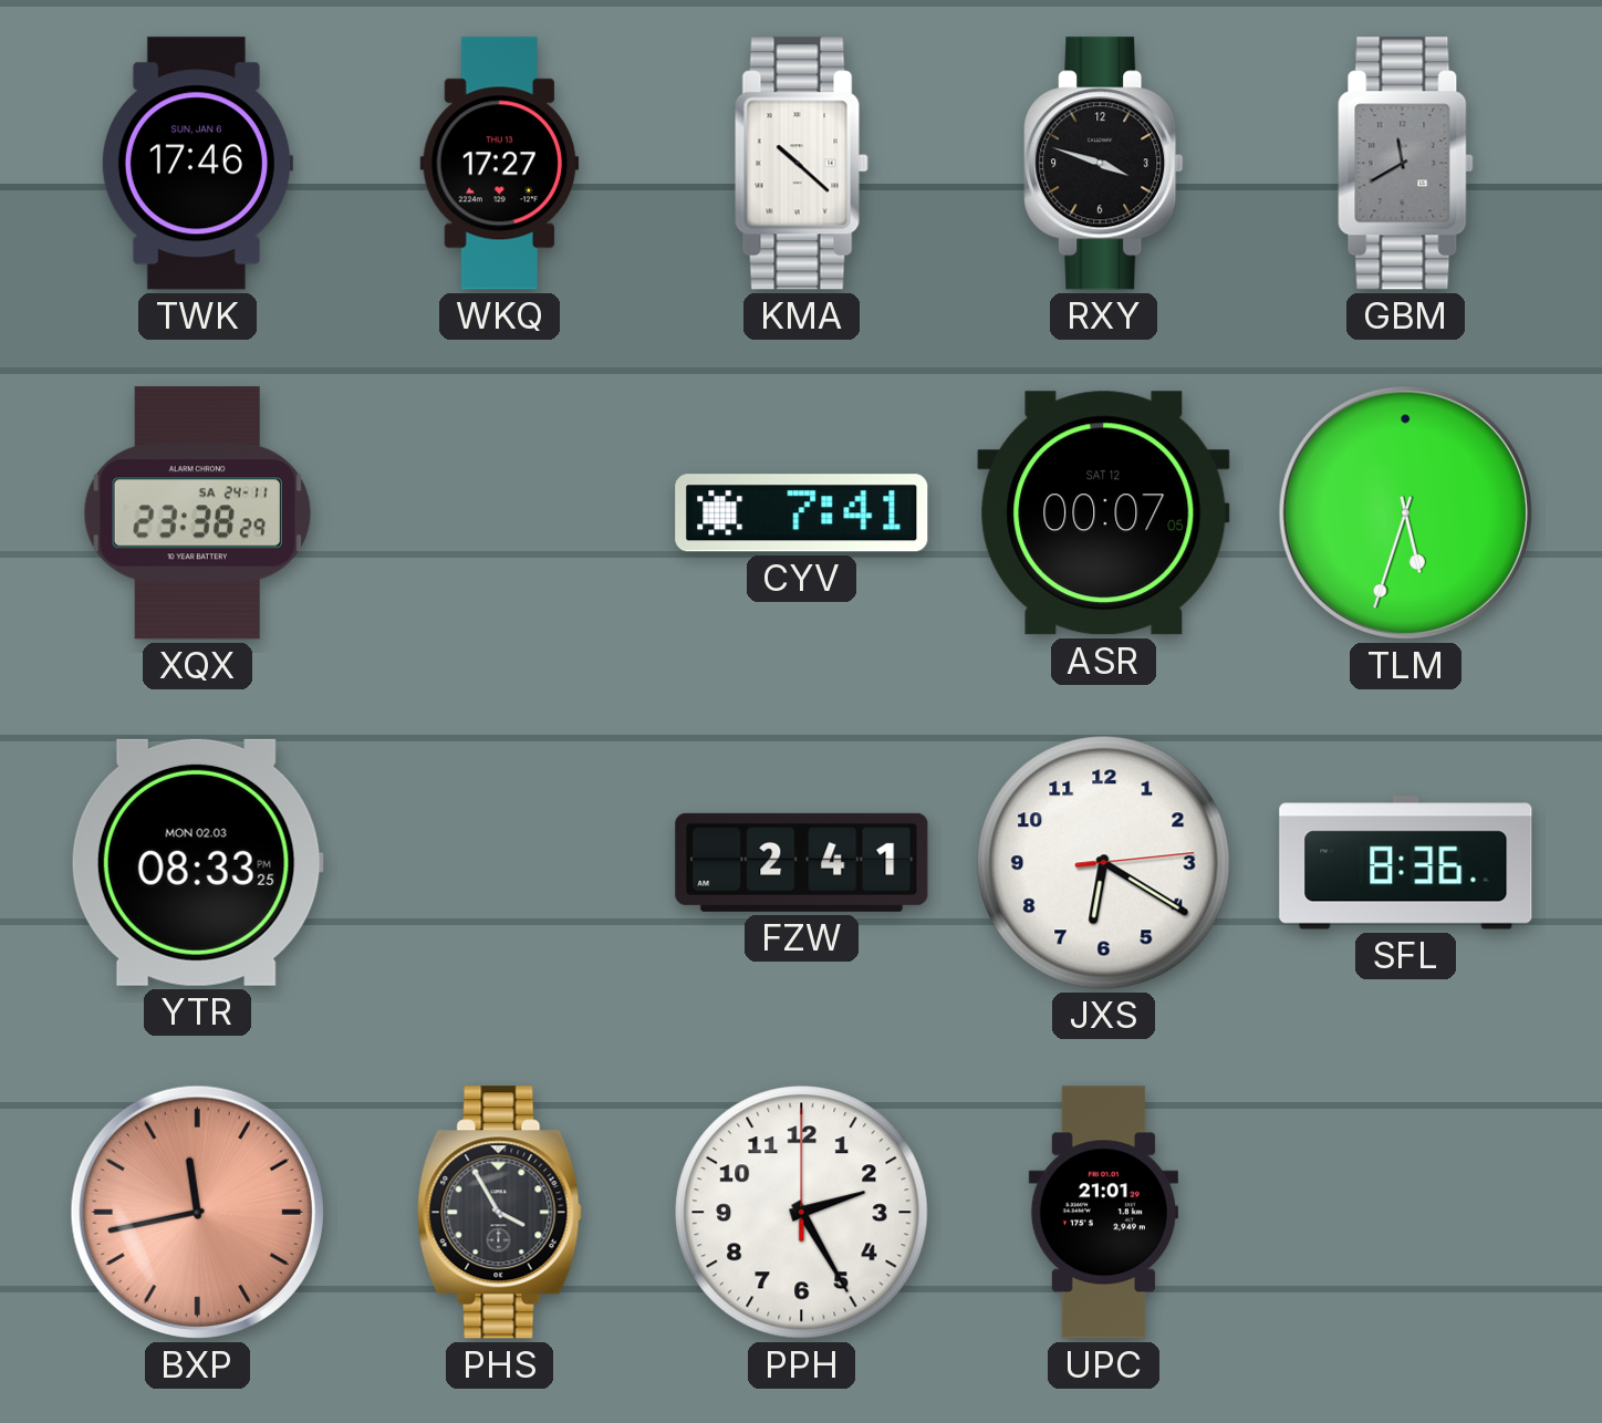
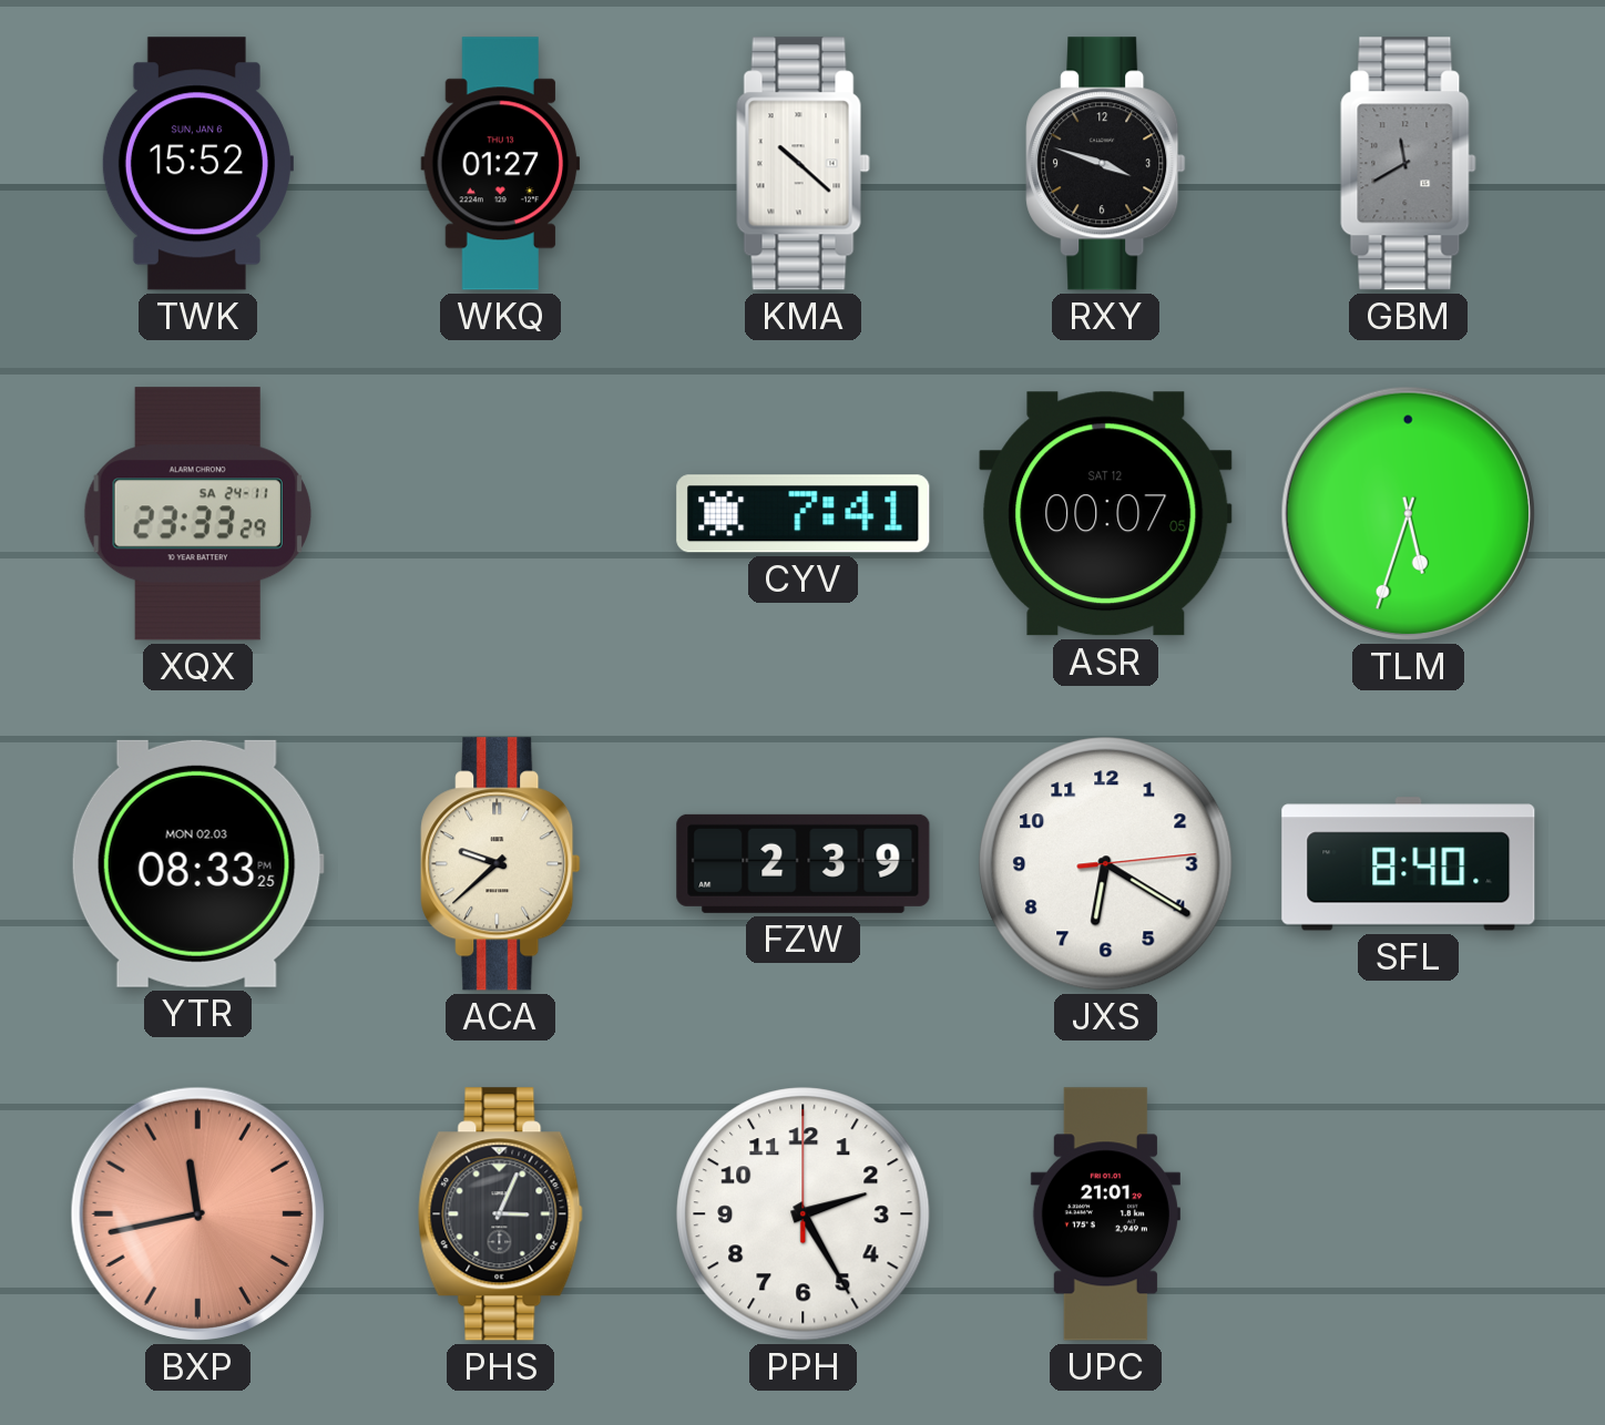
TWK: 17:46 -> 15:52 (197, 164)
WKQ: 17:27 -> 01:27 (501, 164)
XQX: 23:38 -> 23:33 (197, 514)
ACA: none -> 9:38 (501, 864)
FZW: 2:41 -> 2:39 (804, 863)
SFL: 8:36 -> 8:40 (1409, 864)
PHS: 3:55 -> 3:04 (500, 1214)
